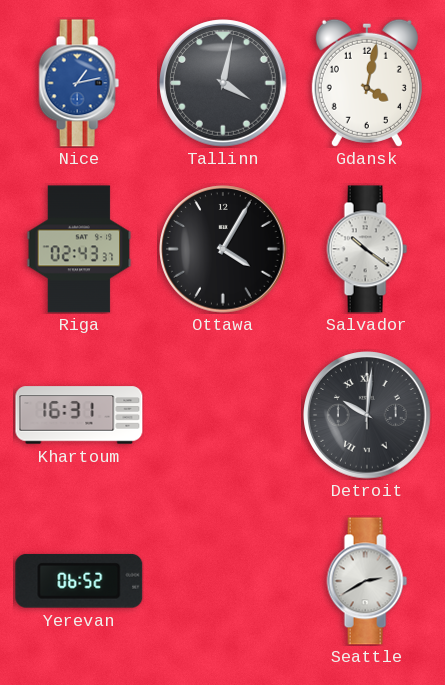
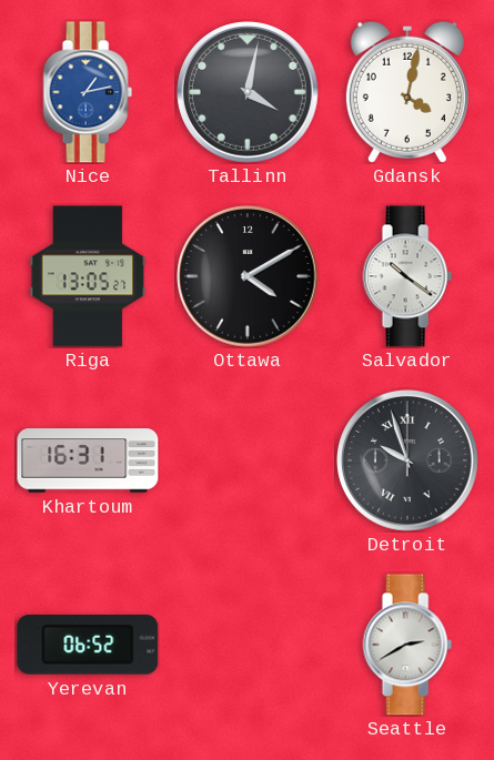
Riga: 02:43 -> 13:05 (88, 276)
Ottawa: 4:05 -> 4:10 (248, 276)
Detroit: 10:01 -> 9:57 (407, 460)
